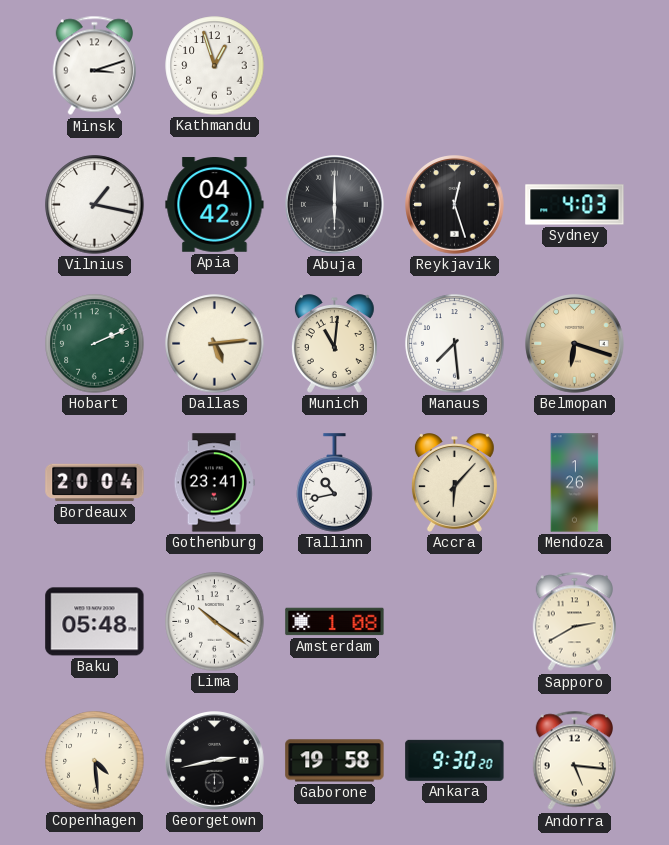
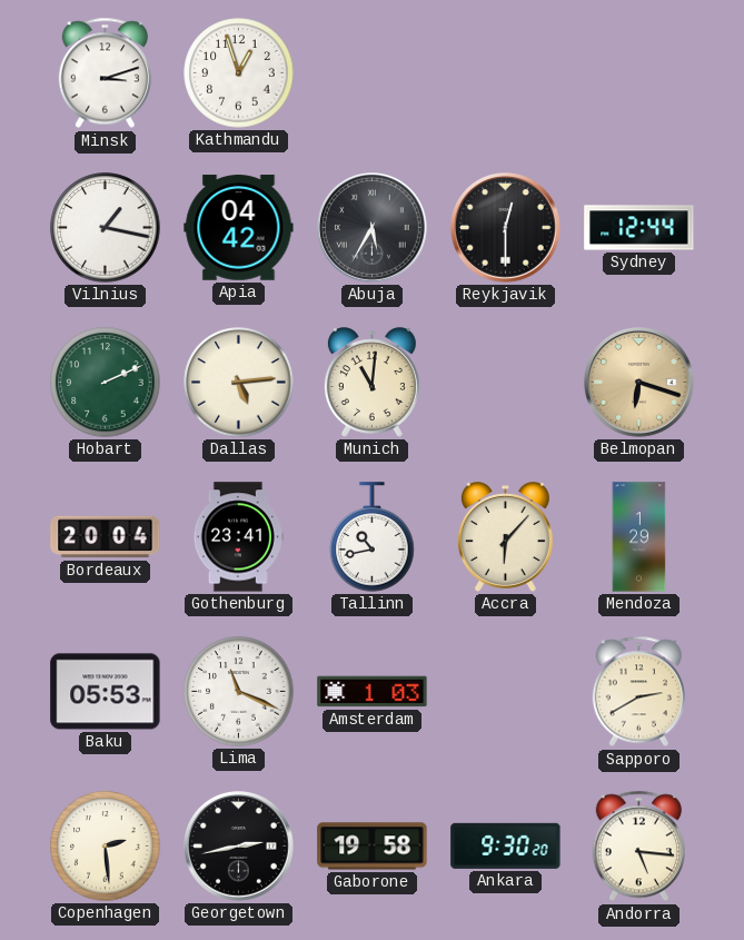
Abuja: 6:00 -> 5:35 (373, 228)
Reykjavik: 12:27 -> 12:30 (506, 228)
Sydney: 4:03 -> 12:44 (639, 228)
Manaus: 7:29 -> none (455, 344)
Mendoza: 1:26 -> 1:29 (639, 537)
Baku: 05:48 -> 05:53 (106, 692)
Lima: 10:21 -> 11:19 (239, 692)
Amsterdam: 1:08 -> 1:03 (373, 692)
Copenhagen: 4:29 -> 2:29 (106, 847)
